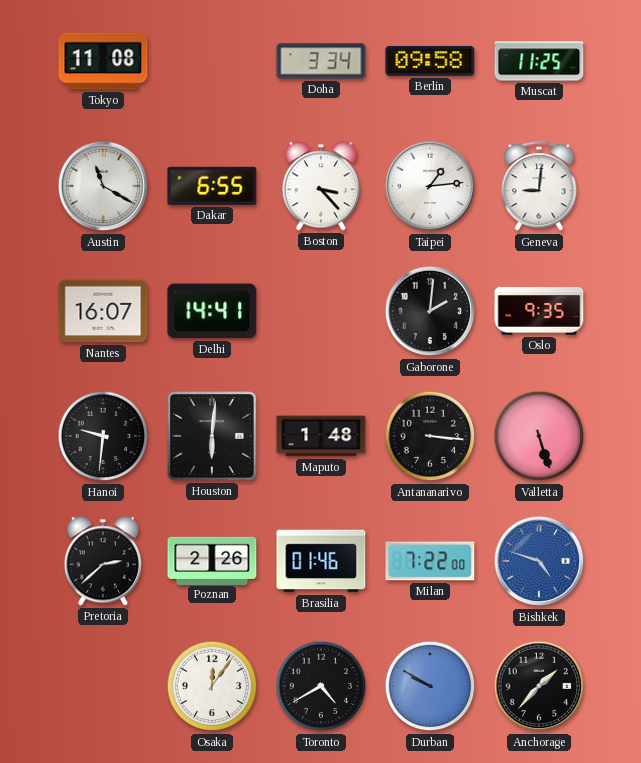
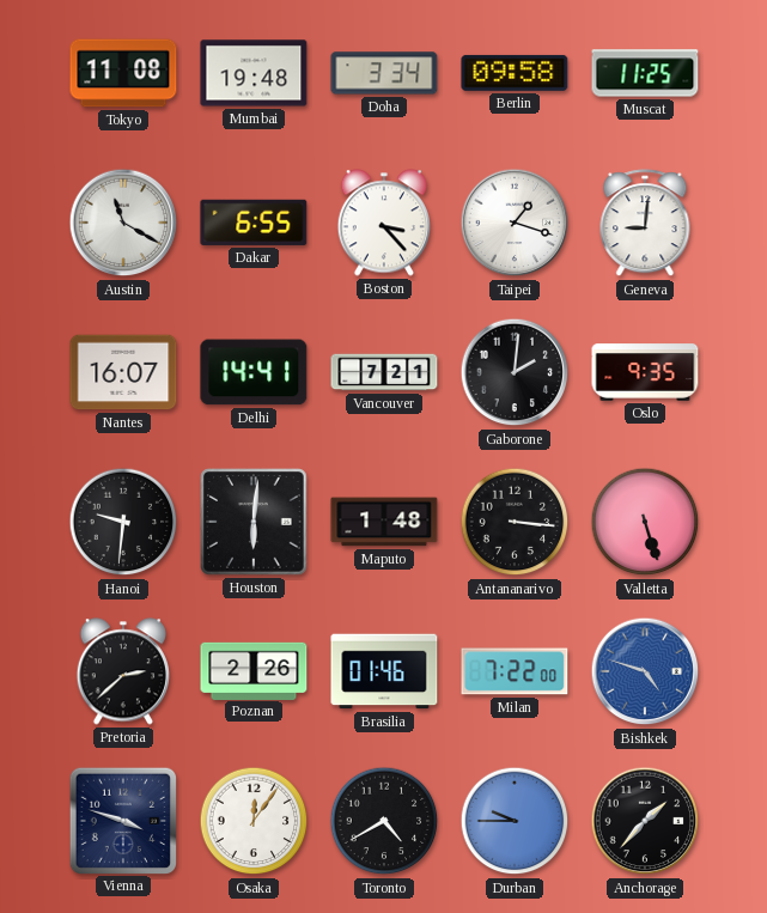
Mumbai: none -> 19:48 (254, 73)
Taipei: 1:14 -> 1:18 (515, 223)
Vancouver: none -> 7:21 (384, 372)
Vienna: none -> 3:48 (122, 820)
Durban: 9:50 -> 9:45 (515, 821)
